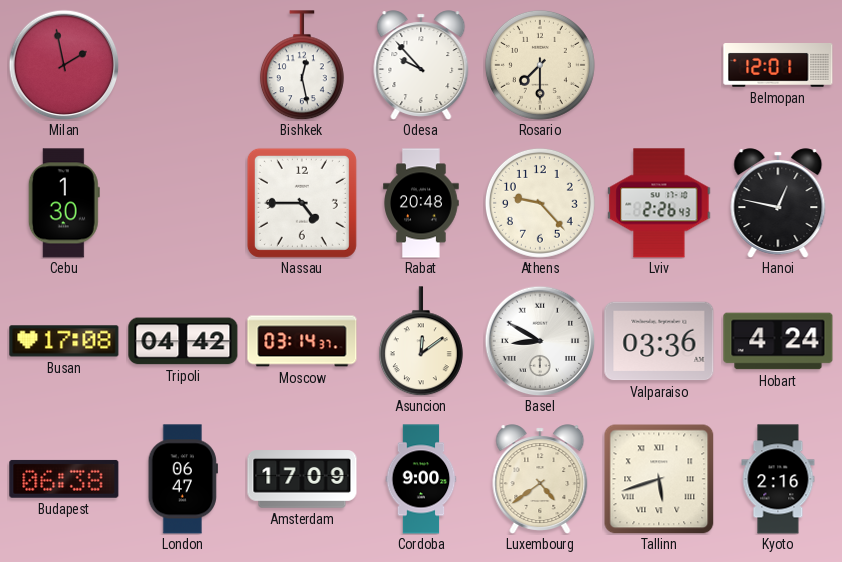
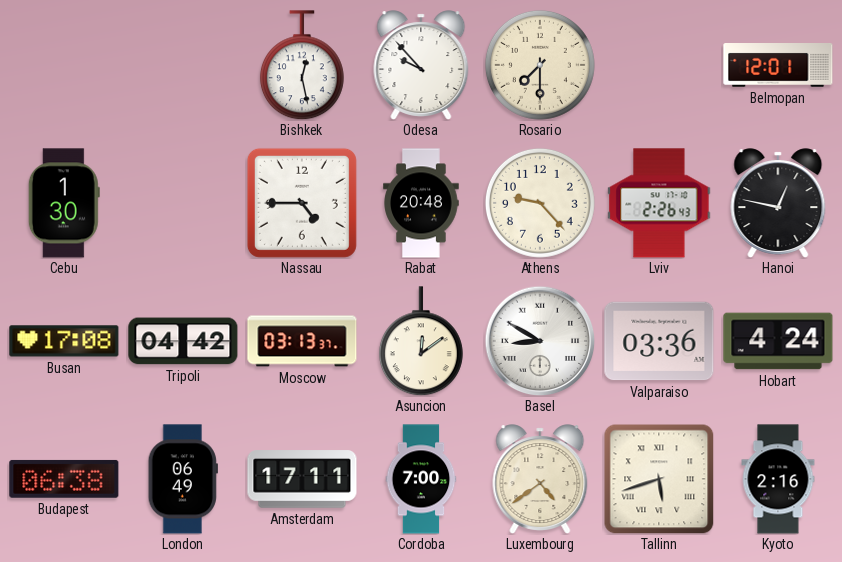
Milan: 1:58 -> none (64, 65)
Moscow: 03:14 -> 03:13 (302, 341)
London: 06:47 -> 06:49 (183, 479)
Amsterdam: 17:09 -> 17:11 (302, 479)
Cordoba: 9:00 -> 7:00 (421, 479)
